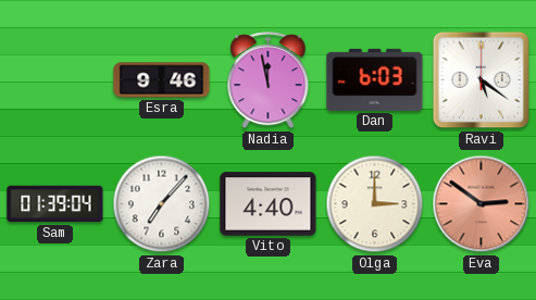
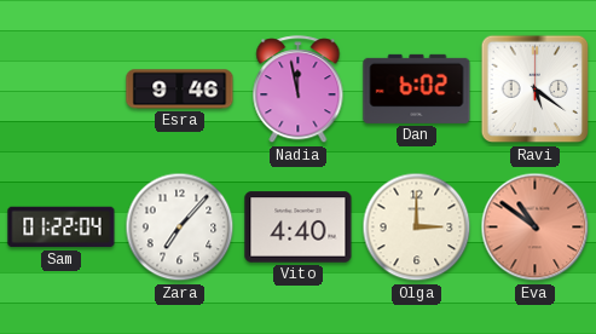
Dan: 6:03 -> 6:02 (417, 88)
Sam: 01:39 -> 01:22 (62, 228)
Eva: 2:51 -> 10:51 (536, 228)
